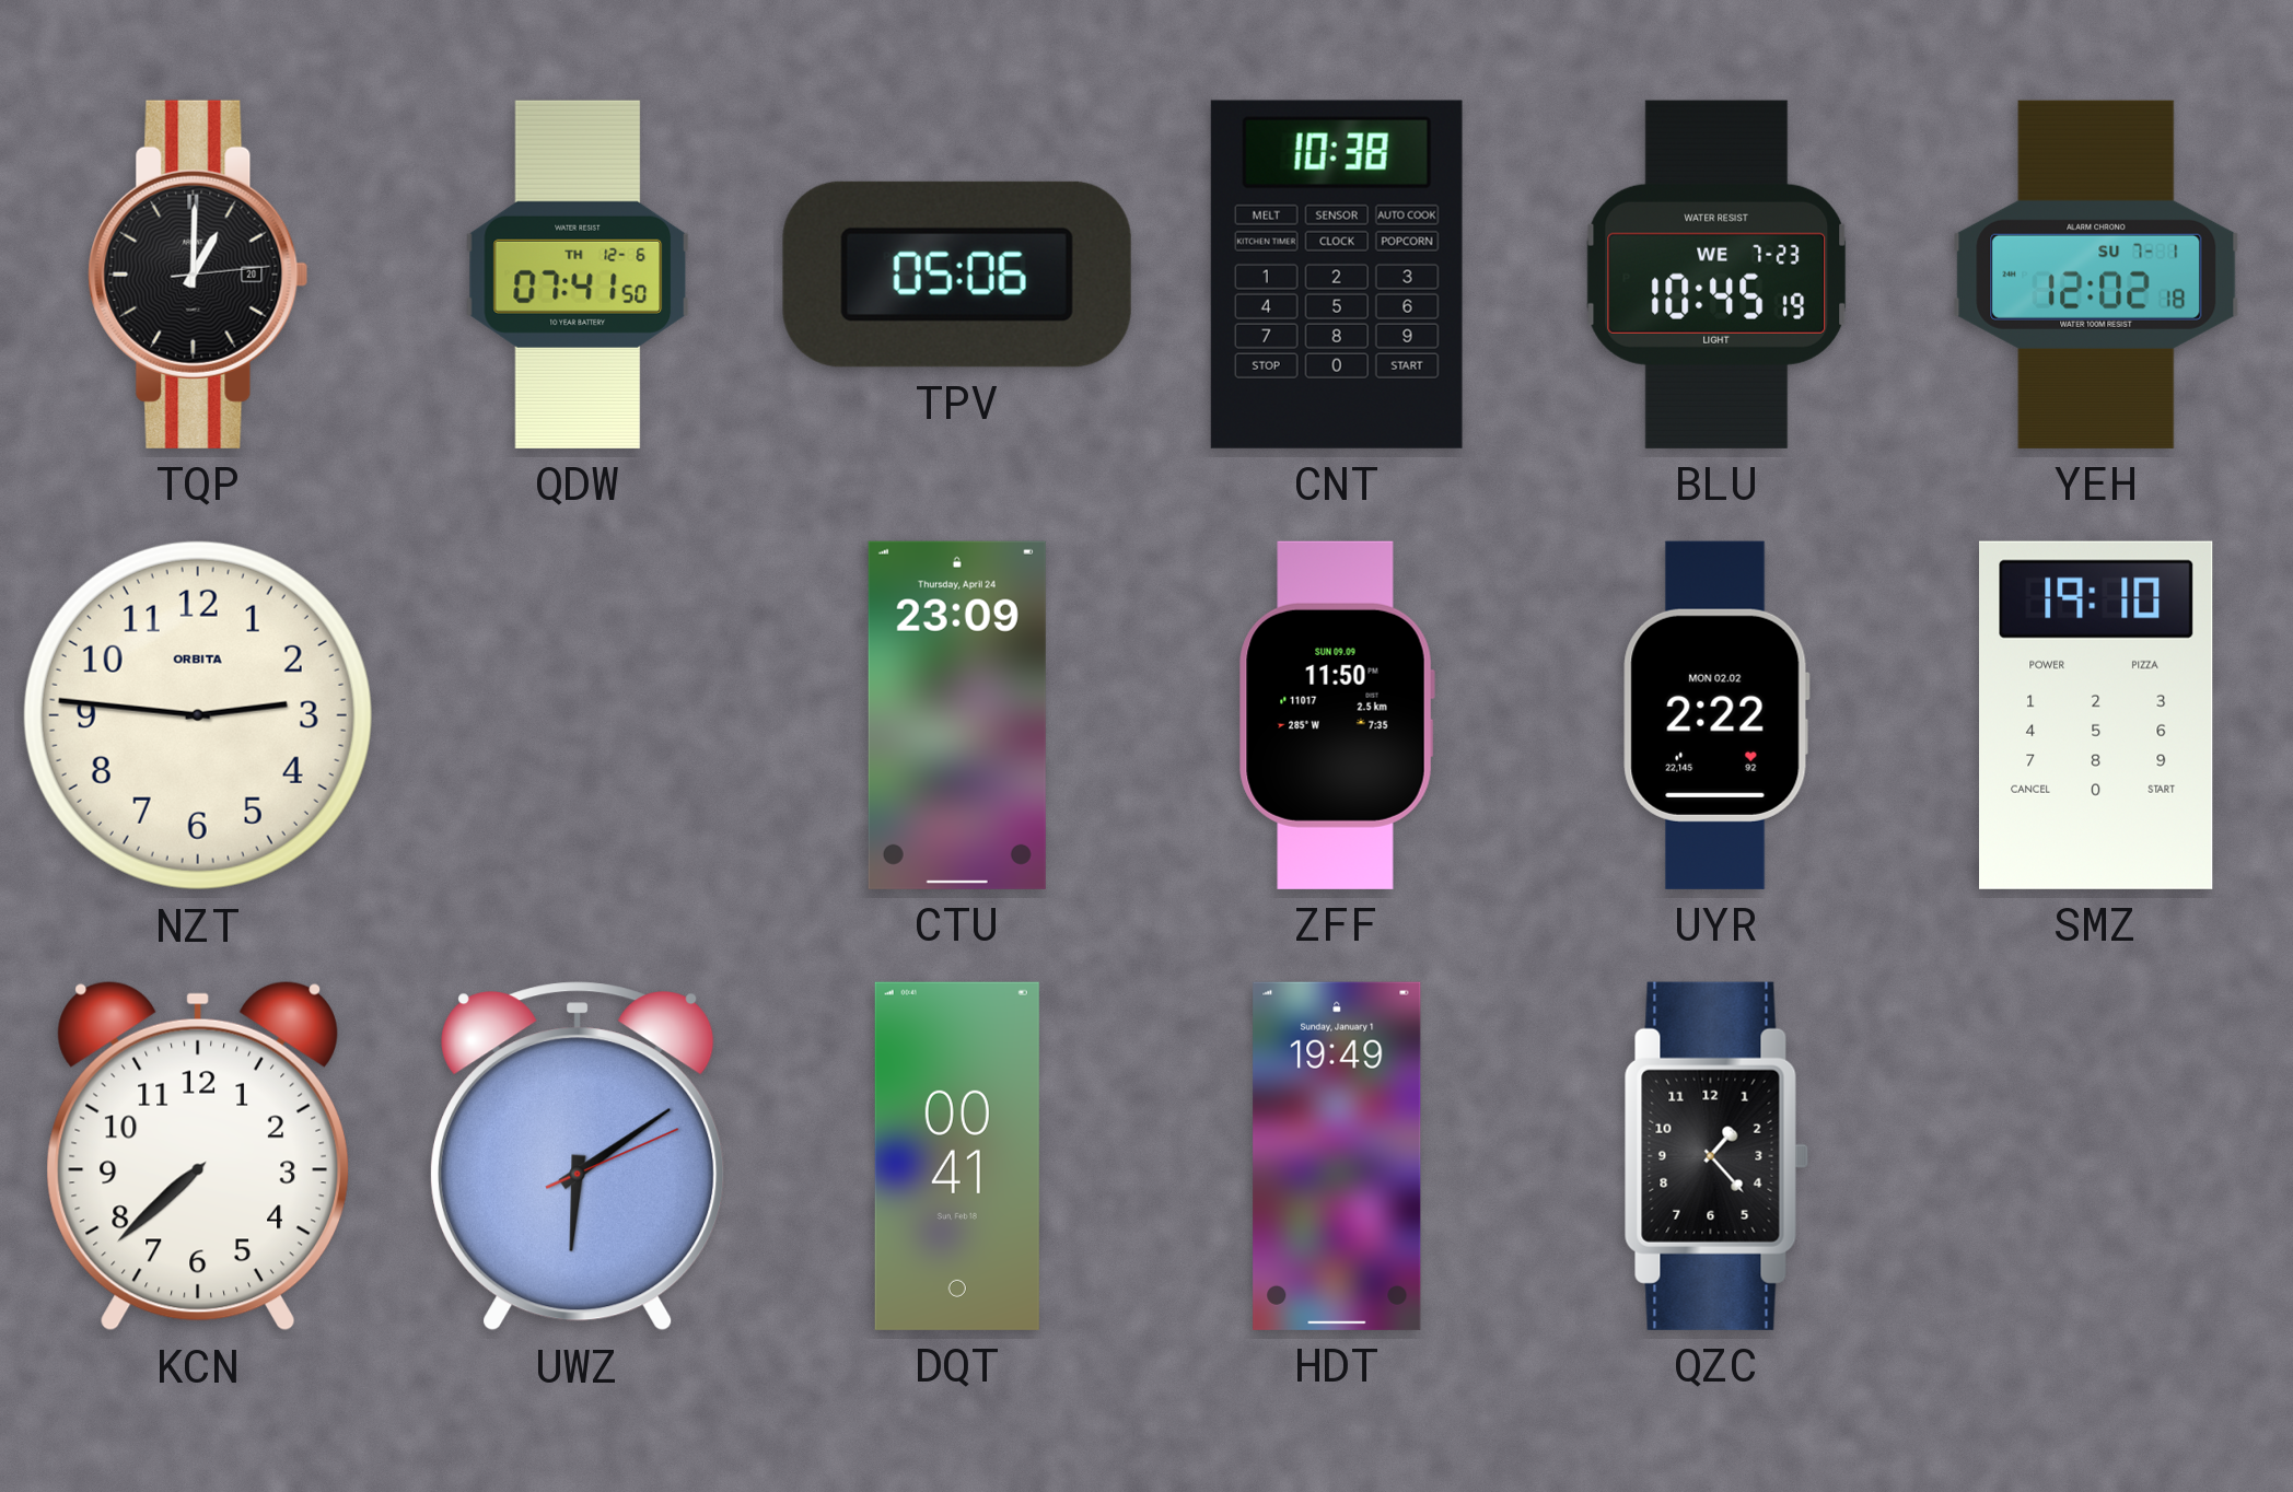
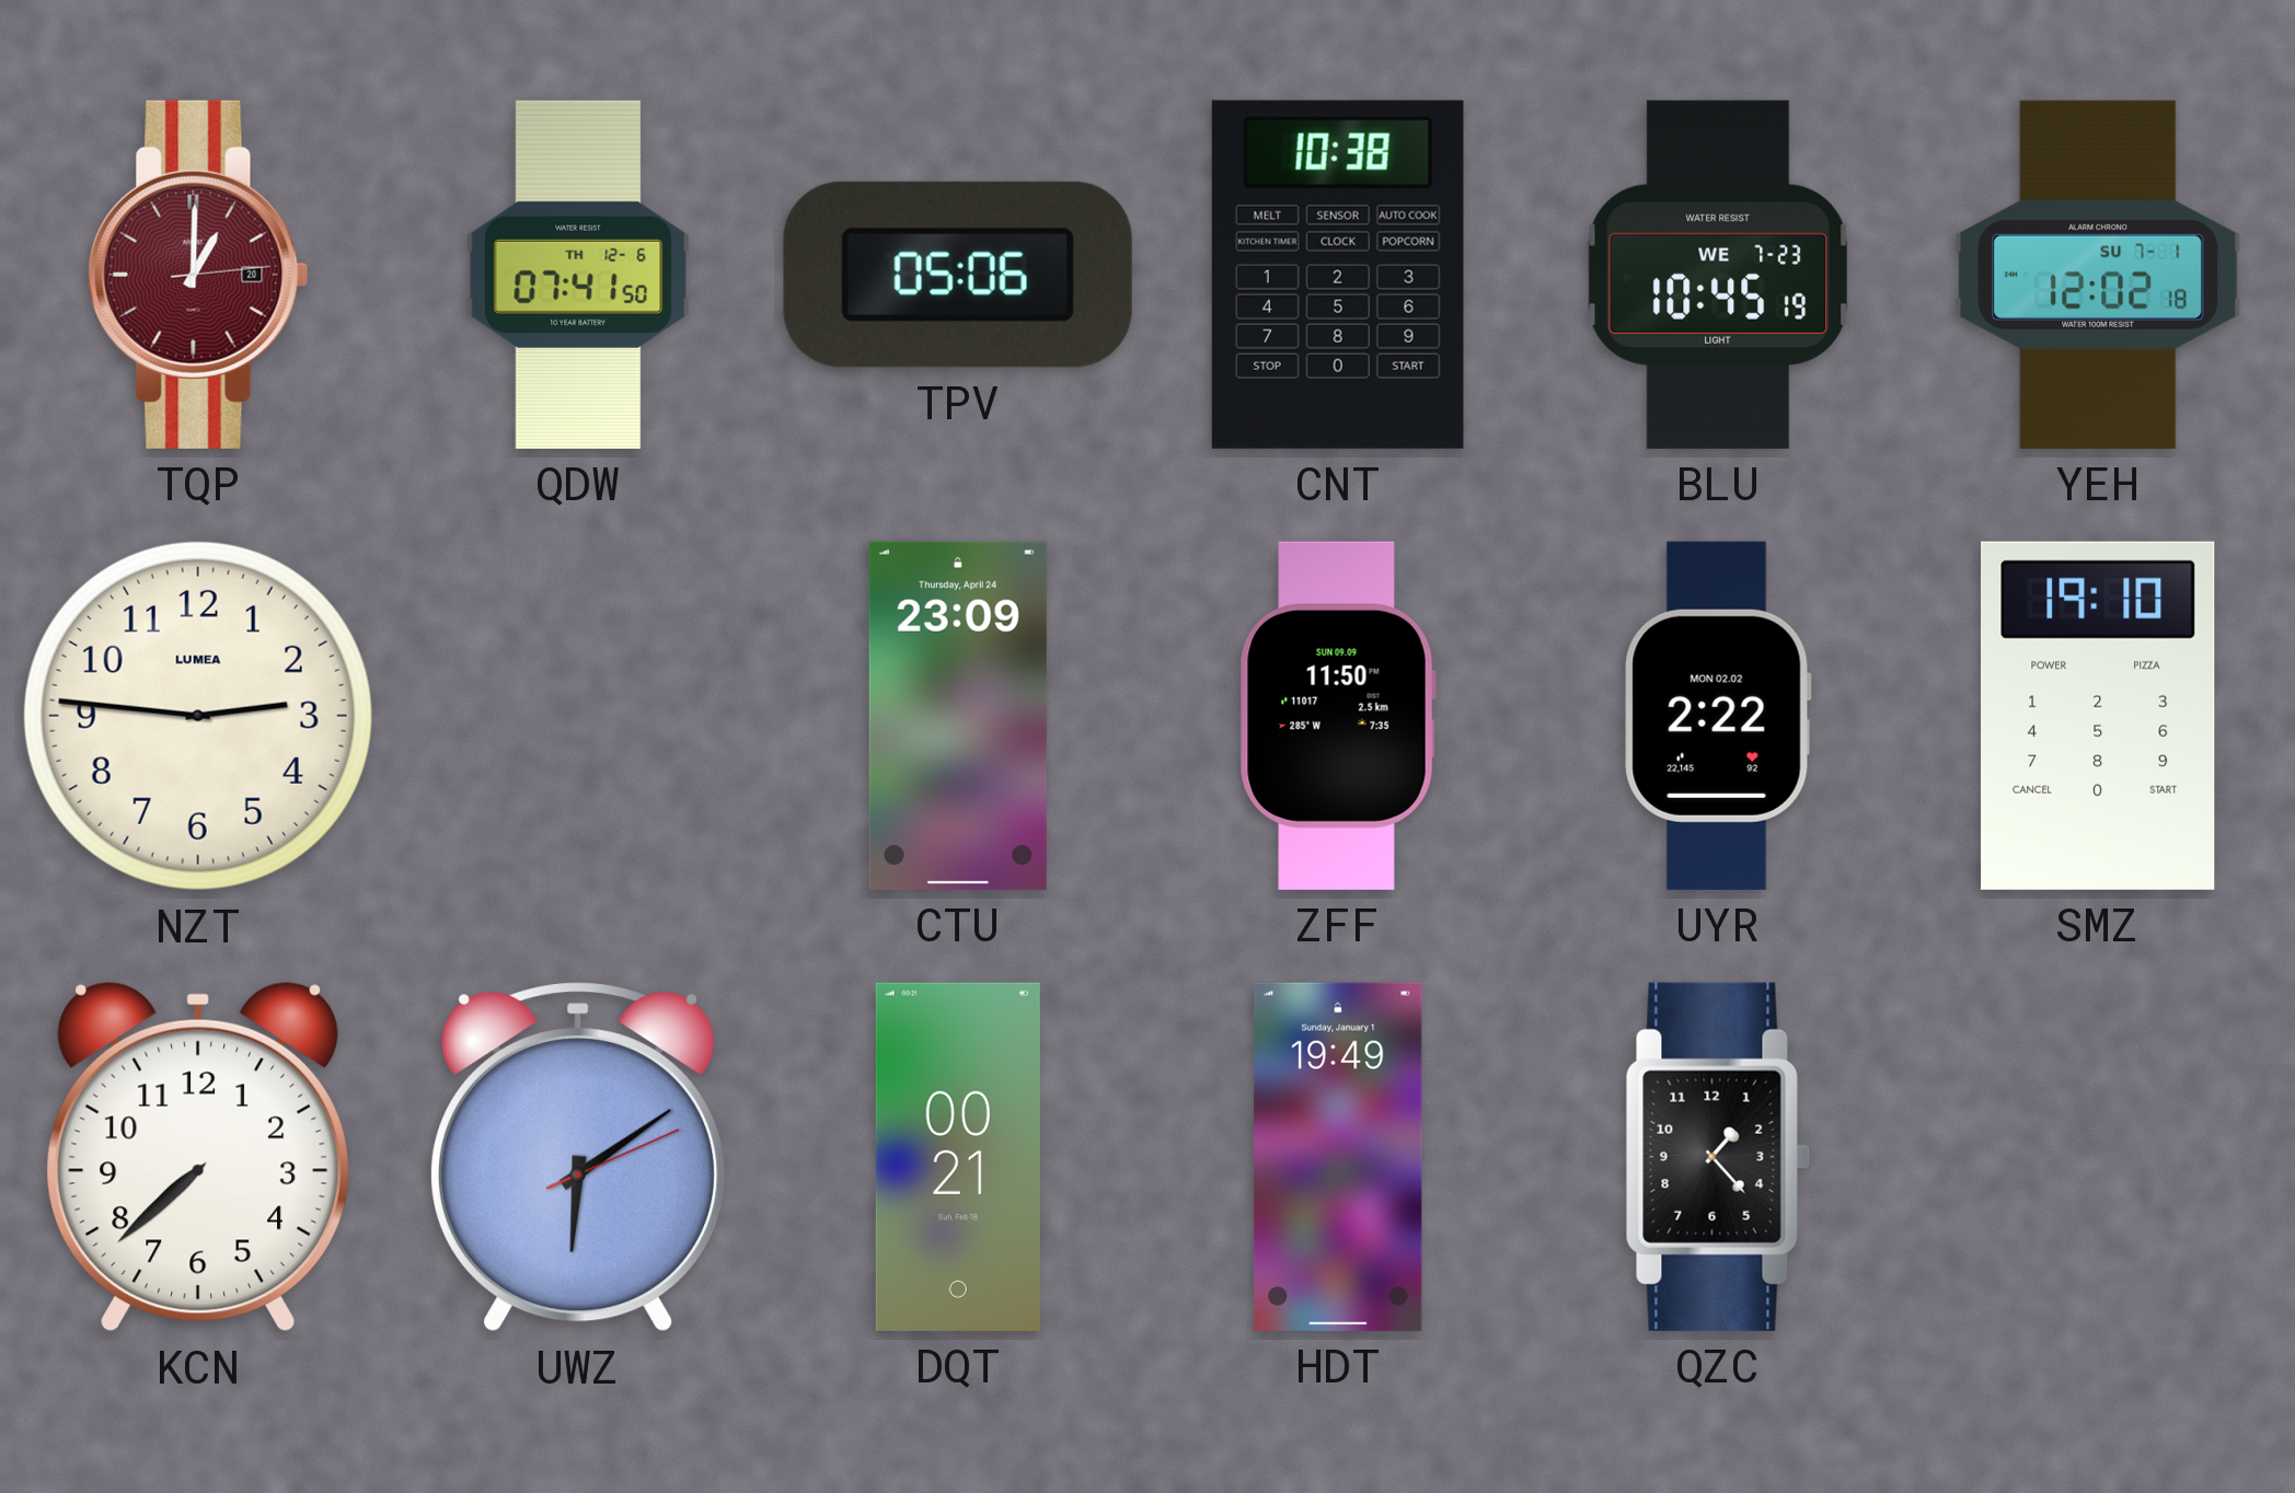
TQP dial: black -> burgundy (198, 275)
NZT brand: ORBITA -> LUMEA (198, 716)
DQT: 00:41 -> 00:21 (958, 1157)
